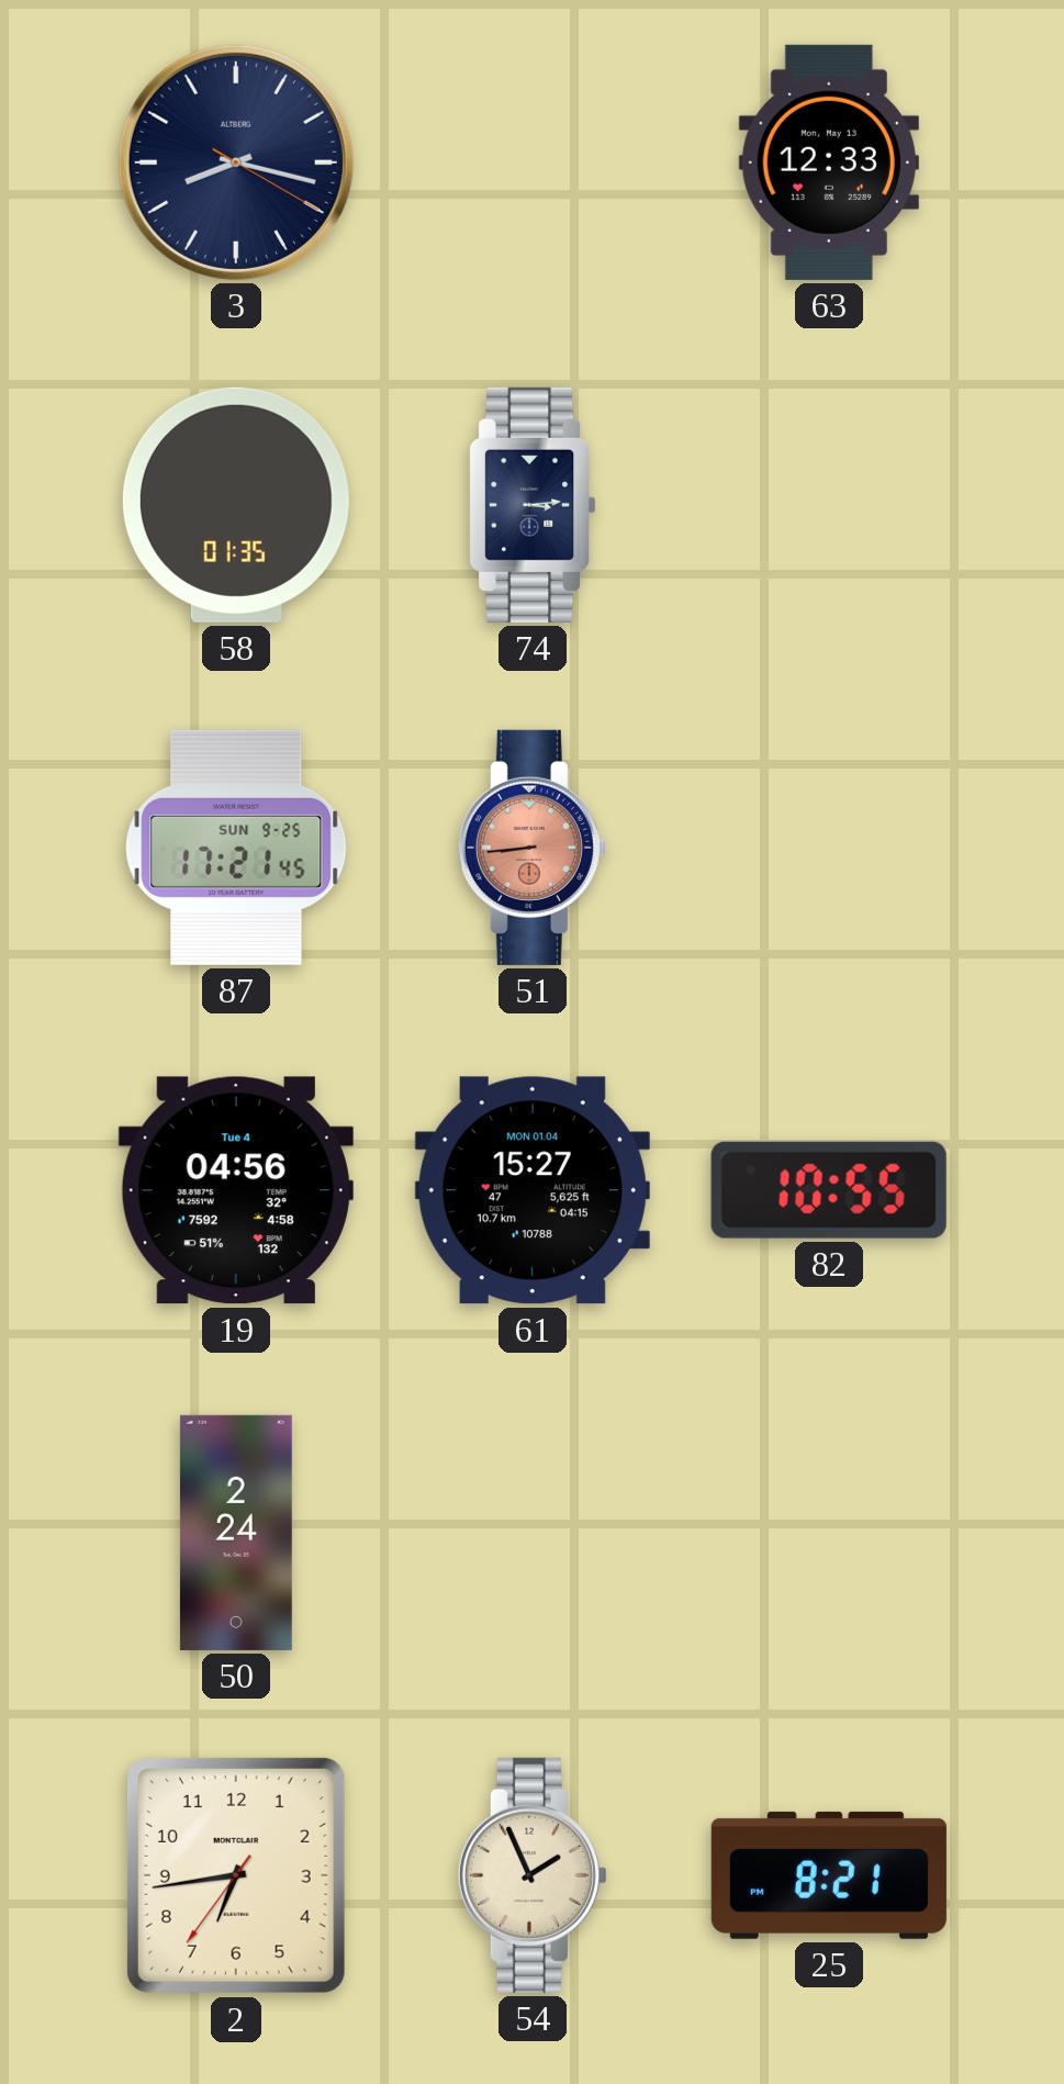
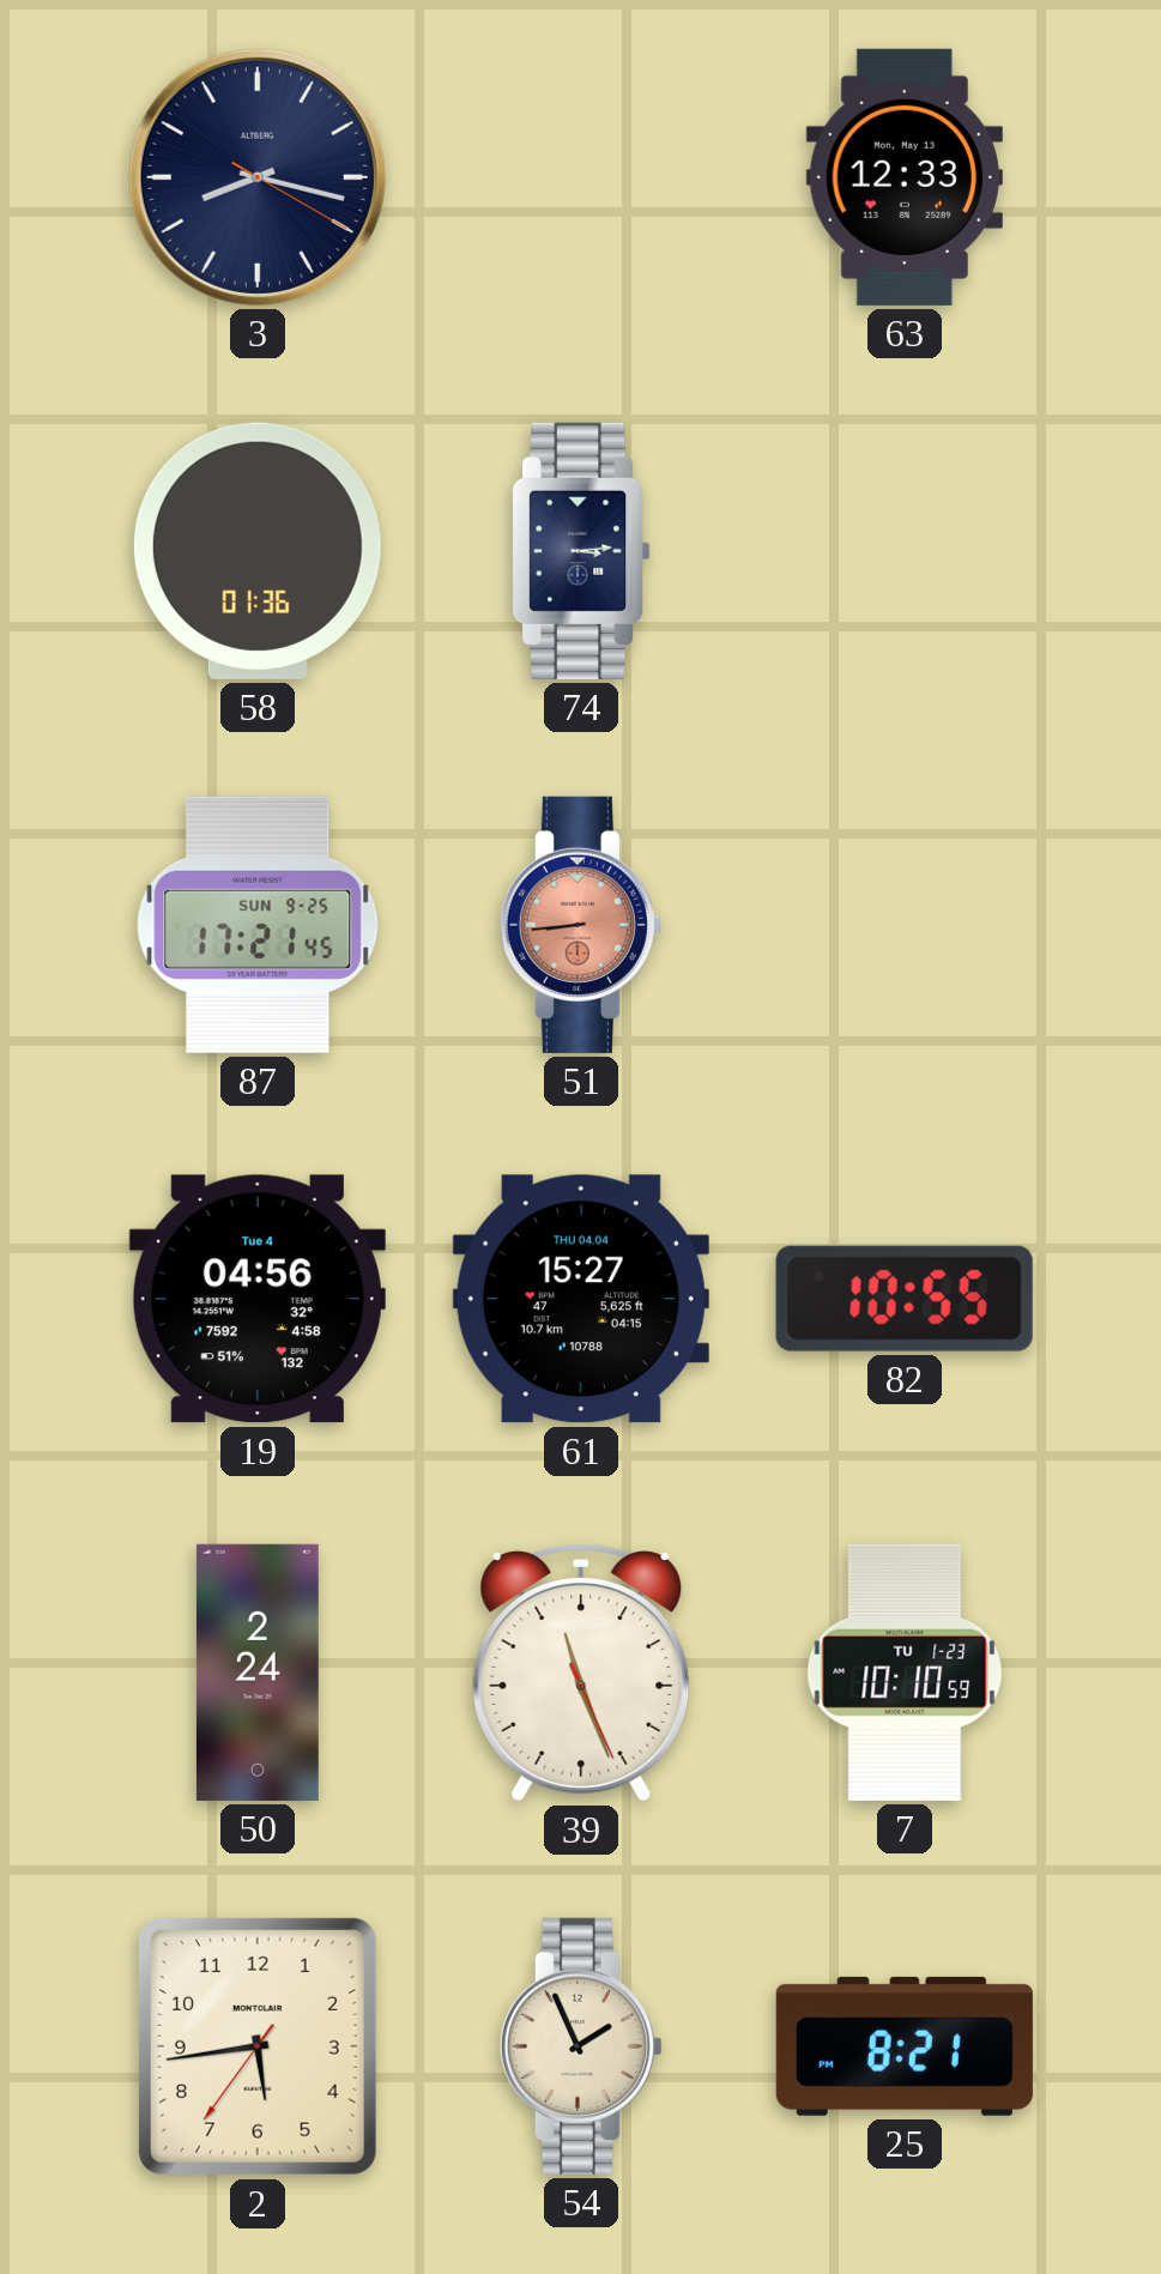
58: 01:35 -> 01:36 (258, 551)
61 date: MON 01.04 -> THU 04.04 (581, 1299)
39: none -> 11:26 (581, 1674)
7: none -> 10:10 (905, 1673)
2: 6:43 -> 5:43 (258, 2046)
